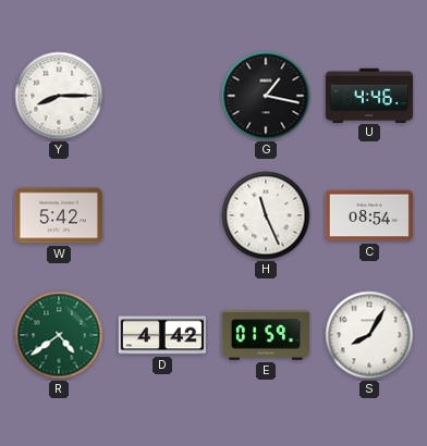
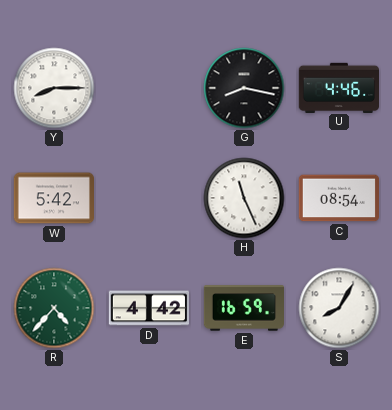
G: 1:17 -> 8:17 (244, 88)
R: 4:39 -> 4:37 (54, 308)
E: 01:59 -> 16:59 (243, 308)
